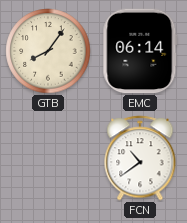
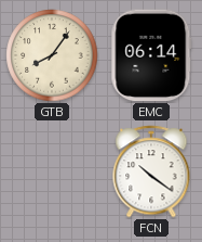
FCN: 10:39 -> 10:21 (151, 171)
